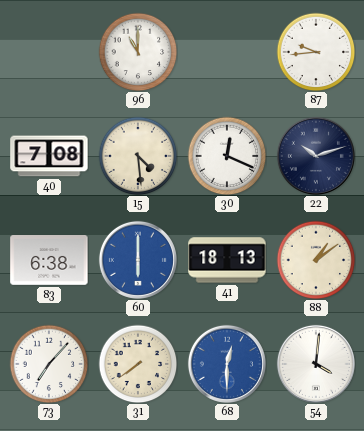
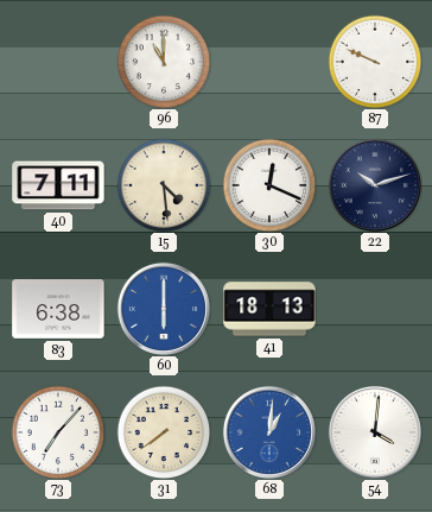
87: 9:44 -> 9:49 (375, 62)
40: 7:08 -> 7:11 (58, 185)
88: 1:09 -> none (316, 260)
68: 12:30 -> 1:01 (269, 432)
